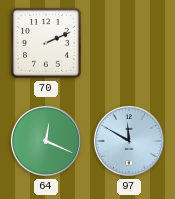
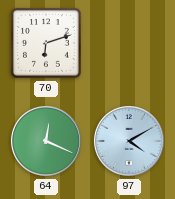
70: 2:11 -> 6:12 (46, 43)
97: 11:50 -> 4:10 (129, 141)
